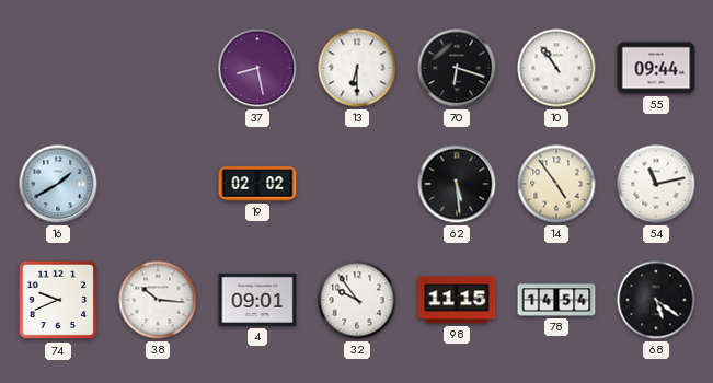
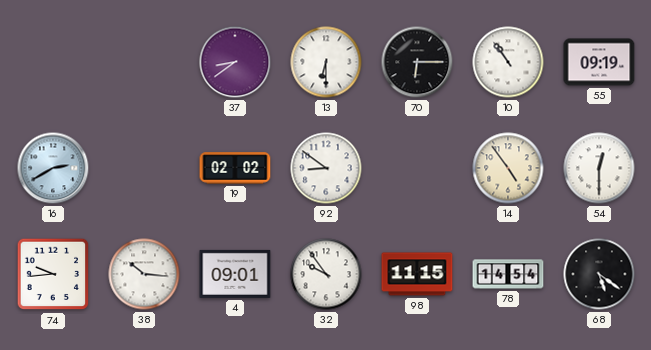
37: 8:28 -> 8:39 (235, 62)
70: 6:18 -> 6:15 (417, 62)
55: 09:44 -> 09:19 (599, 62)
16: 1:40 -> 2:40 (53, 168)
92: none -> 8:51 (326, 168)
62: 5:29 -> none (457, 184)
54: 11:13 -> 12:30 (599, 168)
74: 9:41 -> 9:44 (53, 274)
